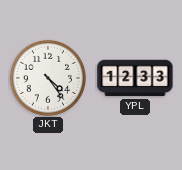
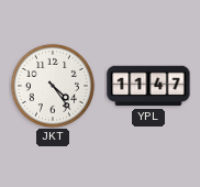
YPL: 12:33 -> 11:47 (148, 86)
